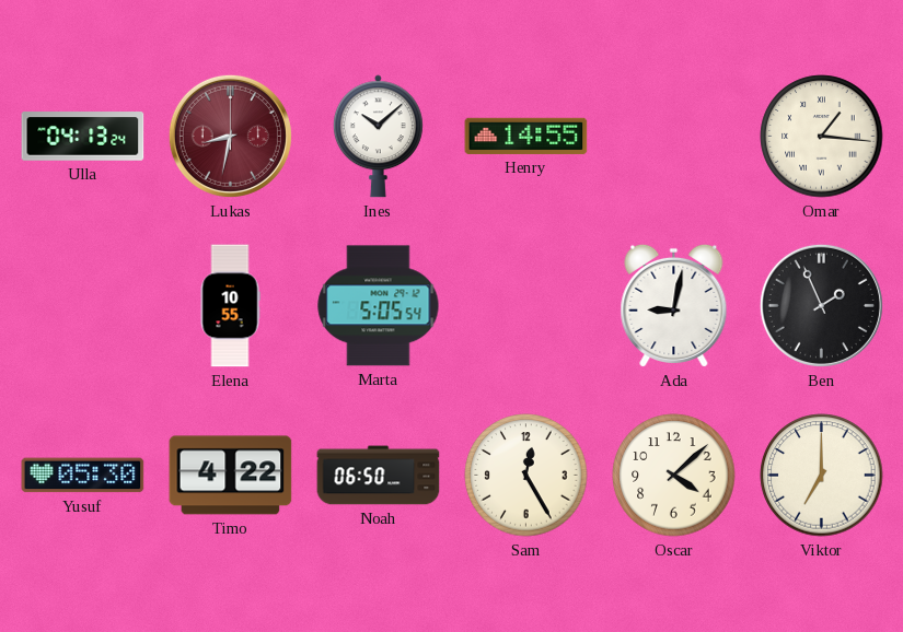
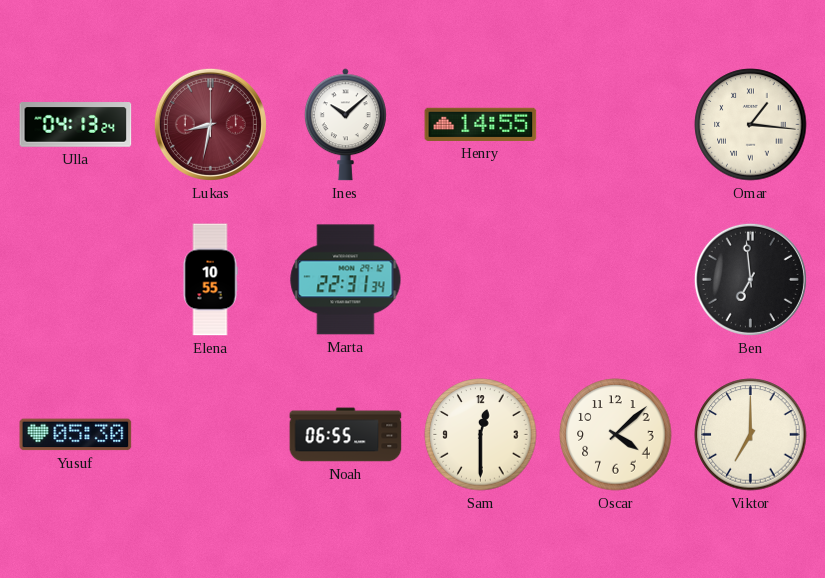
Marta: 5:05 -> 22:31 (346, 280)
Ada: 9:02 -> none (674, 305)
Ben: 1:56 -> 6:59 (750, 279)
Timo: 4:22 -> none (231, 476)
Noah: 06:50 -> 06:55 (346, 435)
Sam: 12:25 -> 12:30 (481, 435)
